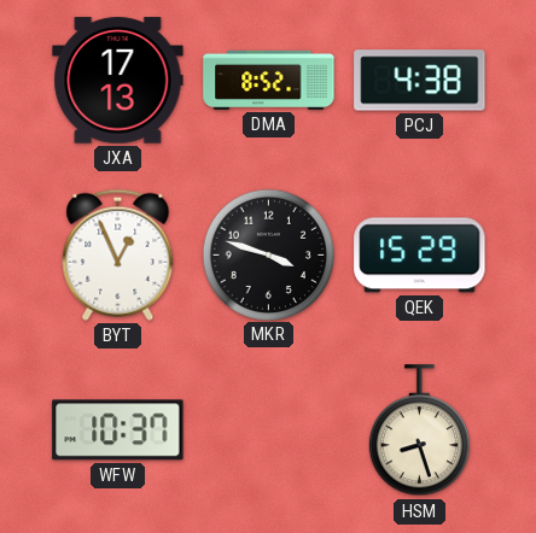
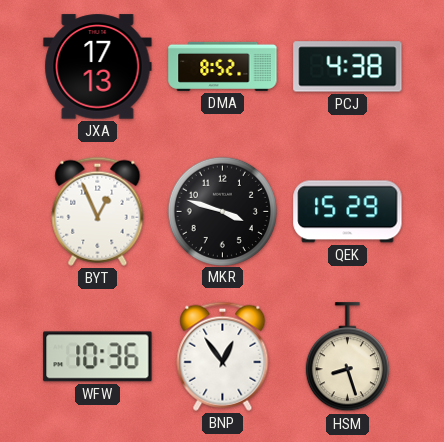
WFW: 10:37 -> 10:36 (98, 357)
BNP: none -> 12:54 (223, 356)
